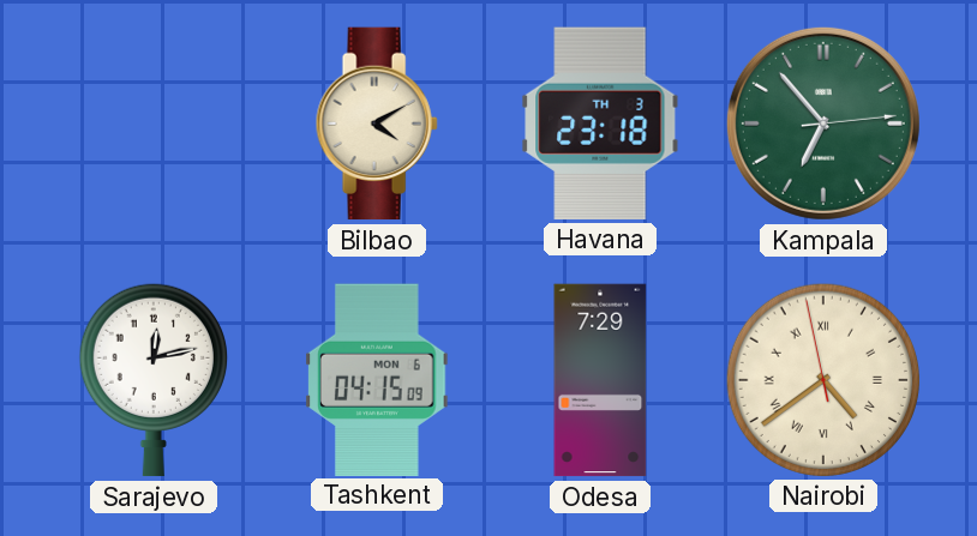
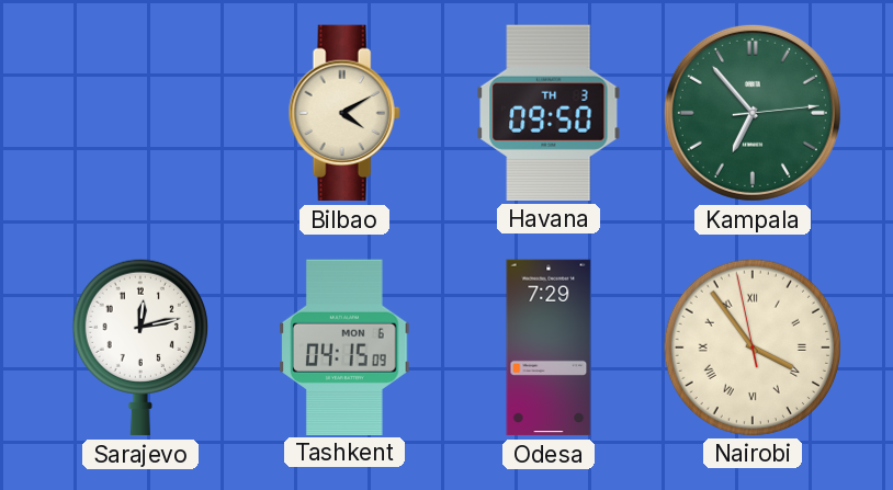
Havana: 23:18 -> 09:50 (549, 113)
Nairobi: 4:38 -> 3:53 (751, 346)
